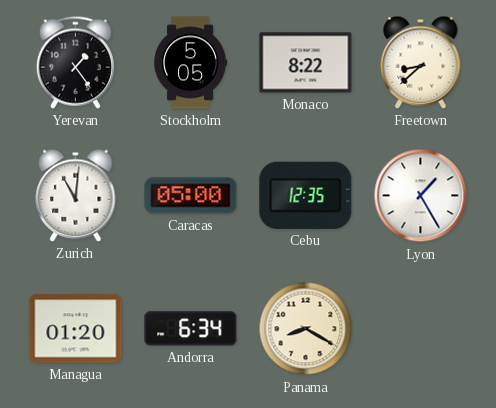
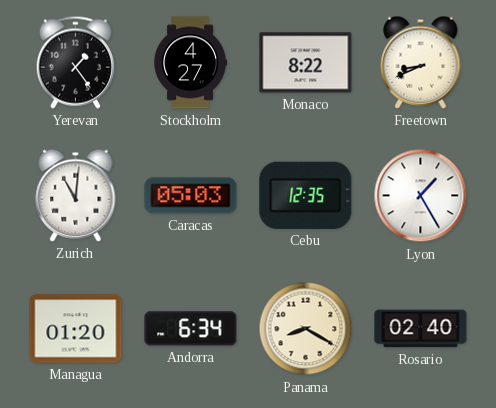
Stockholm: 5:05 -> 4:27 (191, 63)
Freetown: 8:38 -> 8:41 (421, 62)
Caracas: 05:00 -> 05:03 (191, 196)
Rosario: none -> 02:40 (421, 329)
